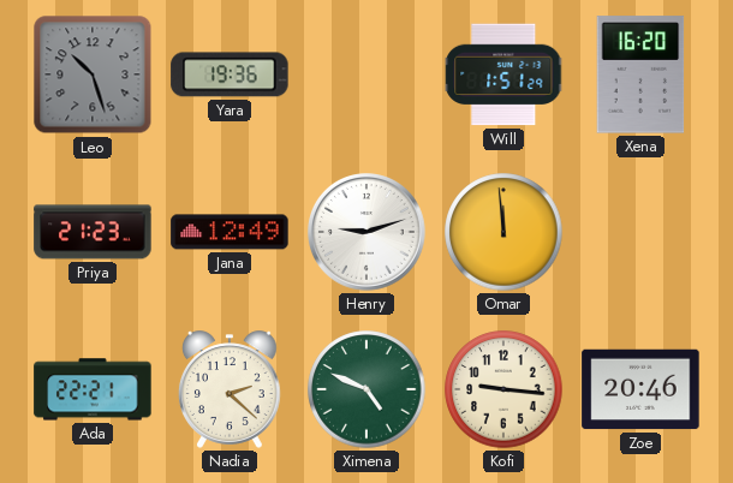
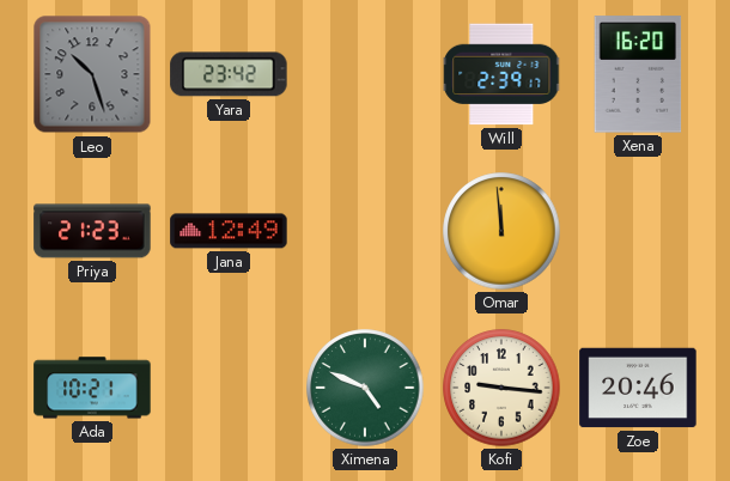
Yara: 19:36 -> 23:42 (229, 74)
Will: 1:51 -> 2:39 (503, 74)
Henry: 9:12 -> none (368, 233)
Ada: 22:21 -> 10:21 (92, 388)
Nadia: 2:22 -> none (230, 389)
